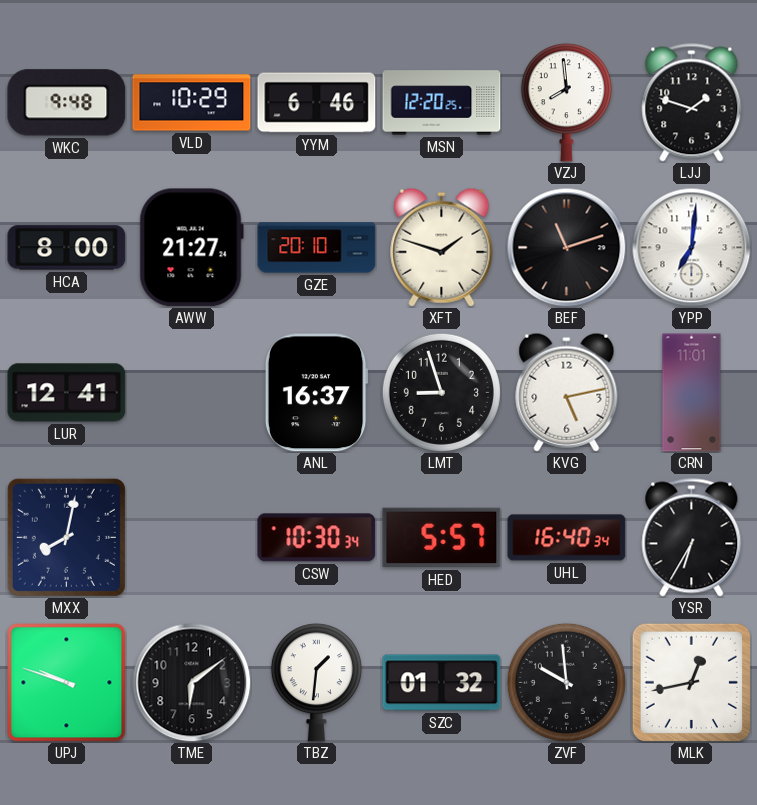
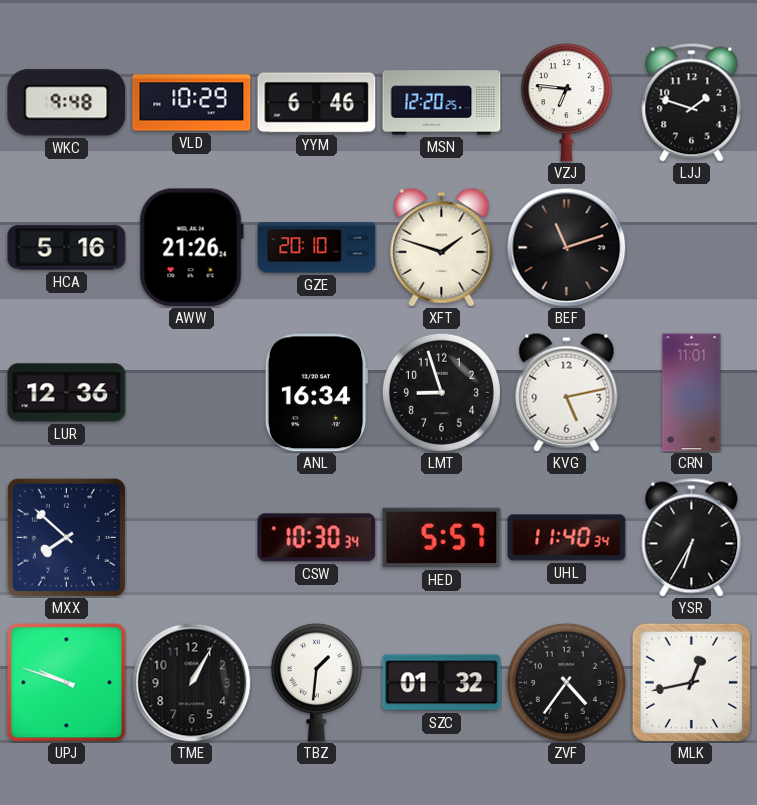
VZJ: 7:59 -> 6:46 (566, 103)
HCA: 8:00 -> 5:16 (67, 248)
AWW: 21:27 -> 21:26 (191, 248)
YPP: 7:01 -> none (692, 248)
LUR: 12:41 -> 12:36 (67, 393)
ANL: 16:37 -> 16:34 (316, 393)
MXX: 8:02 -> 7:52 (66, 537)
UHL: 16:40 -> 11:40 (567, 538)
TME: 6:09 -> 1:05 (192, 683)
ZVF: 9:59 -> 4:36 (566, 682)
